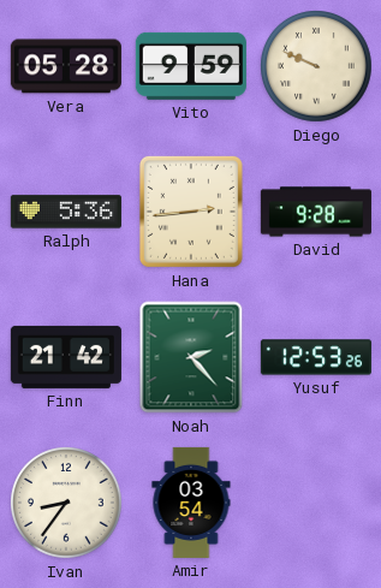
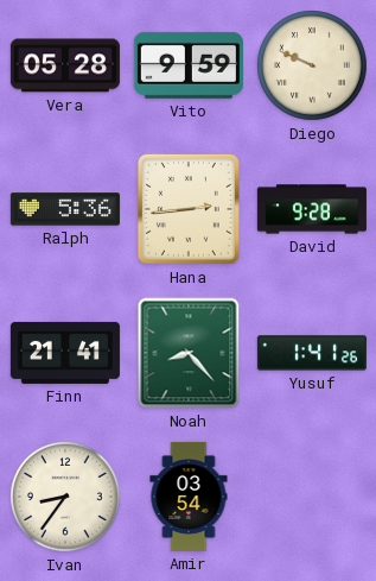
Finn: 21:42 -> 21:41 (65, 353)
Noah: 2:23 -> 8:23 (189, 353)
Yusuf: 12:53 -> 1:41 (312, 353)
